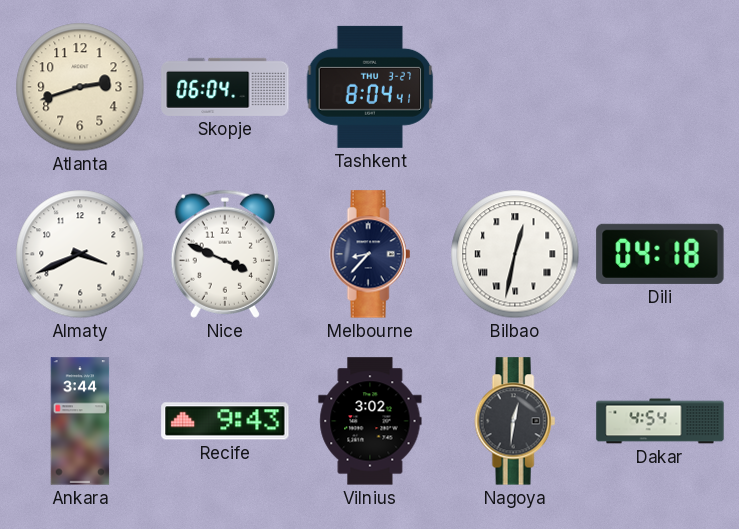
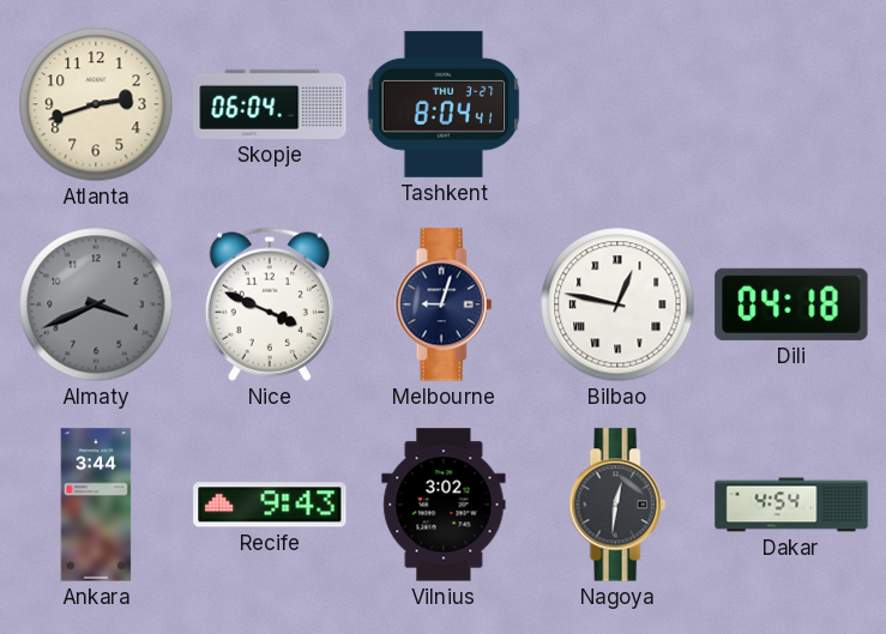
Almaty dial: white -> grey (96, 304)
Melbourne: 8:37 -> 9:03 (444, 304)
Bilbao: 12:32 -> 12:47 (617, 304)
